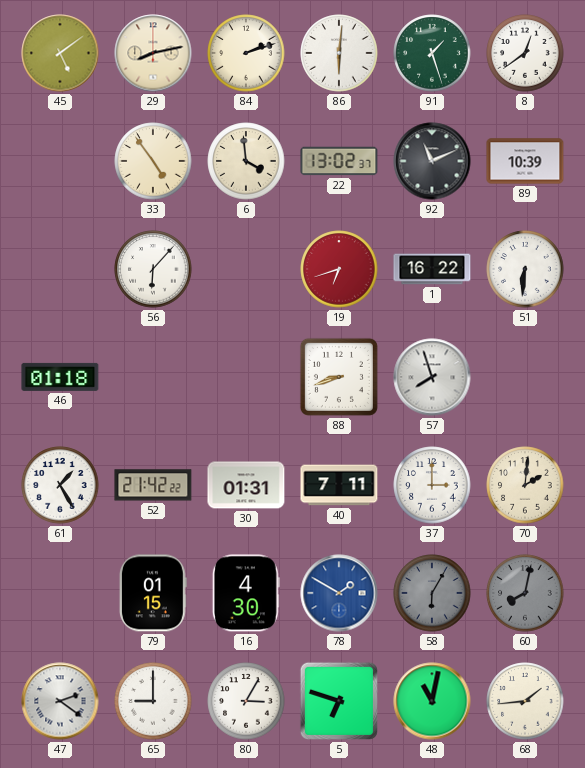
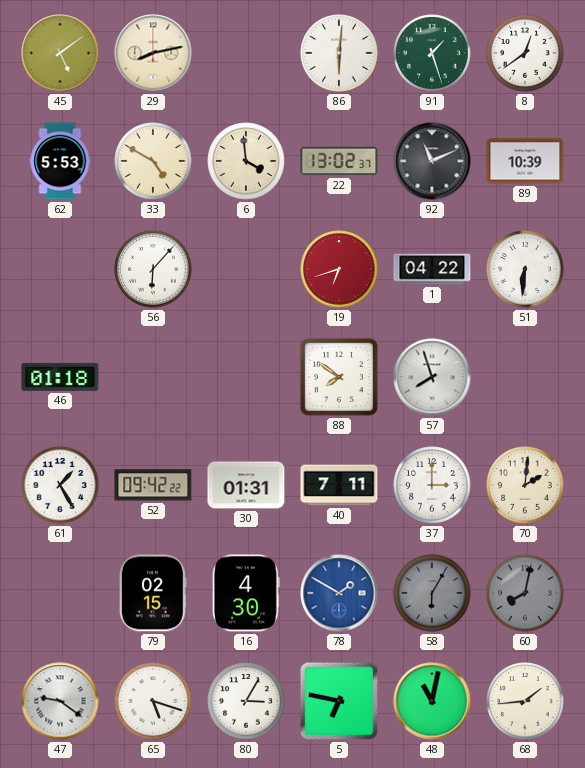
84: 2:12 -> none (246, 53)
62: none -> 5:53 (60, 161)
33: 4:54 -> 4:50 (153, 161)
1: 16:22 -> 04:22 (432, 269)
88: 8:42 -> 7:51 (339, 377)
52: 21:42 -> 09:42 (153, 485)
79: 01:15 -> 02:15 (153, 593)
47: 2:21 -> 9:21 (60, 701)
65: 9:00 -> 5:18 (153, 701)
5: 6:48 -> 6:47 (339, 701)
